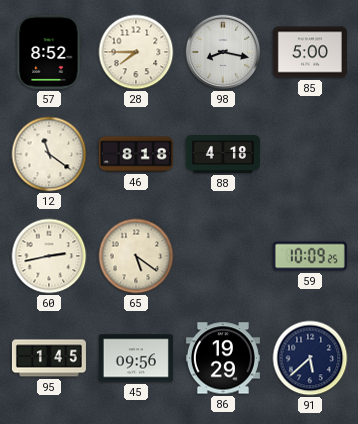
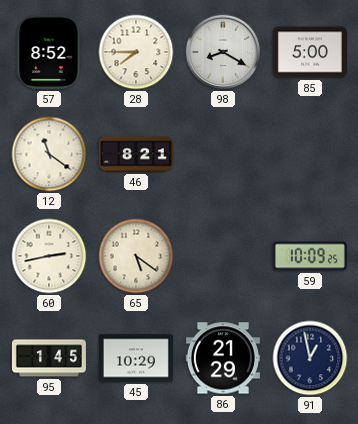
98: 8:17 -> 8:20 (223, 52)
46: 8:18 -> 8:21 (136, 154)
88: 4:18 -> none (223, 155)
45: 09:56 -> 10:29 (136, 358)
86: 19:29 -> 21:29 (223, 358)
91: 5:38 -> 12:58 (310, 358)
